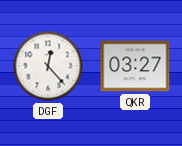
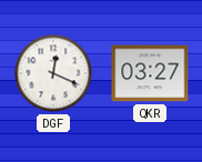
DGF: 12:23 -> 12:19 (53, 73)
